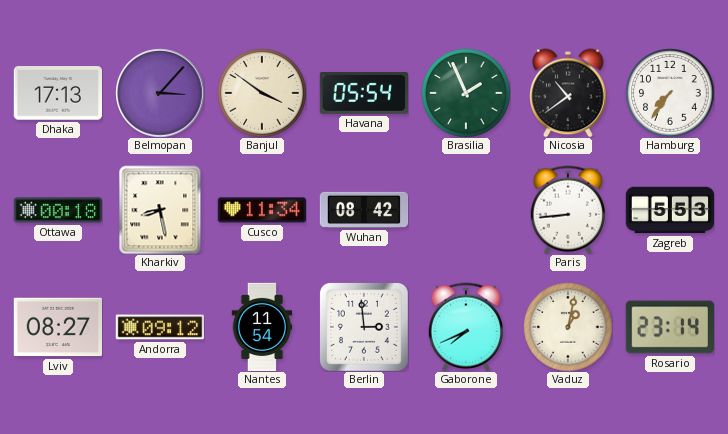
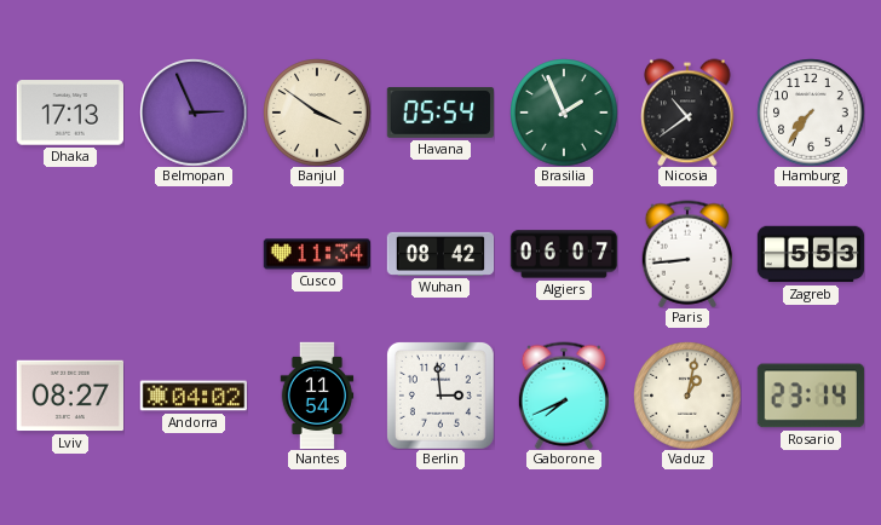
Belmopan: 3:07 -> 2:56 (194, 112)
Ottawa: 00:18 -> none (57, 210)
Kharkiv: 8:28 -> none (160, 210)
Algiers: none -> 06:07 (564, 254)
Andorra: 09:12 -> 04:02 (194, 396)
